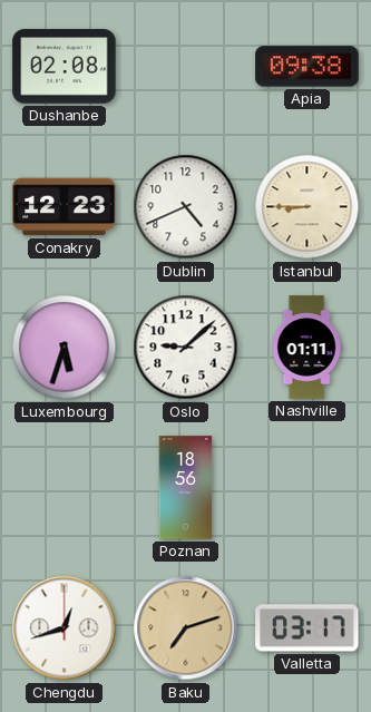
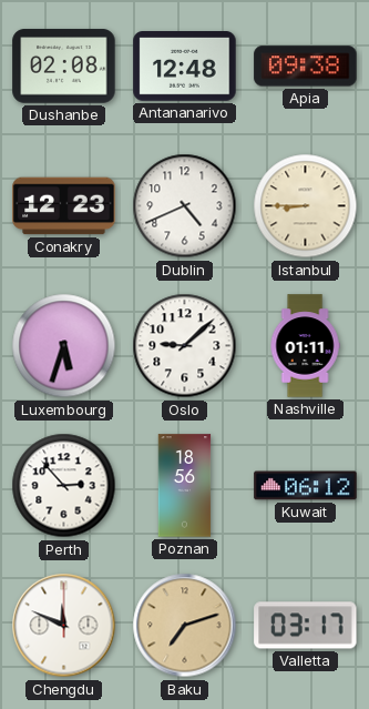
Antananarivo: none -> 12:48 (185, 67)
Perth: none -> 2:53 (64, 486)
Kuwait: none -> 06:12 (306, 486)
Chengdu: 12:42 -> 11:49 (64, 626)
